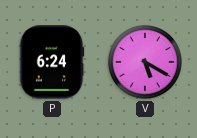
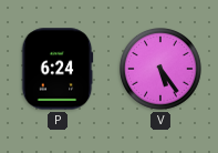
V: 5:20 -> 5:24 (160, 69)
